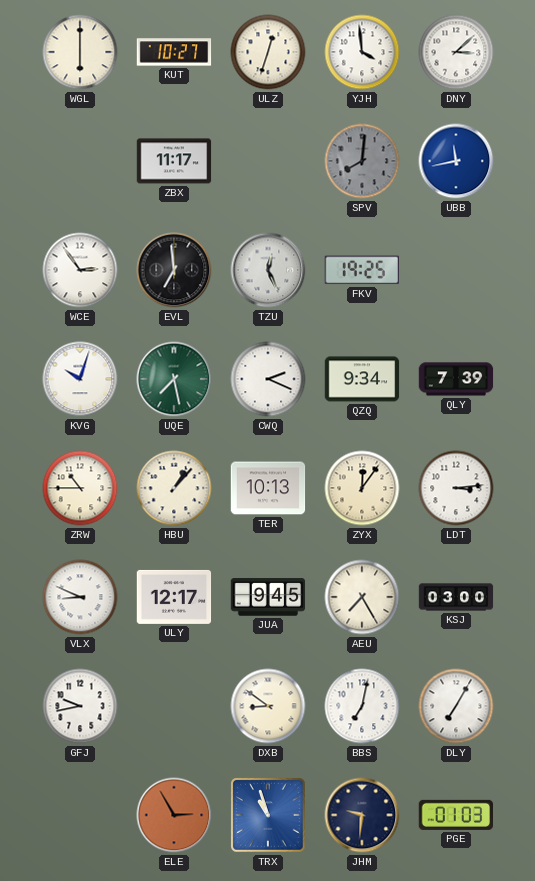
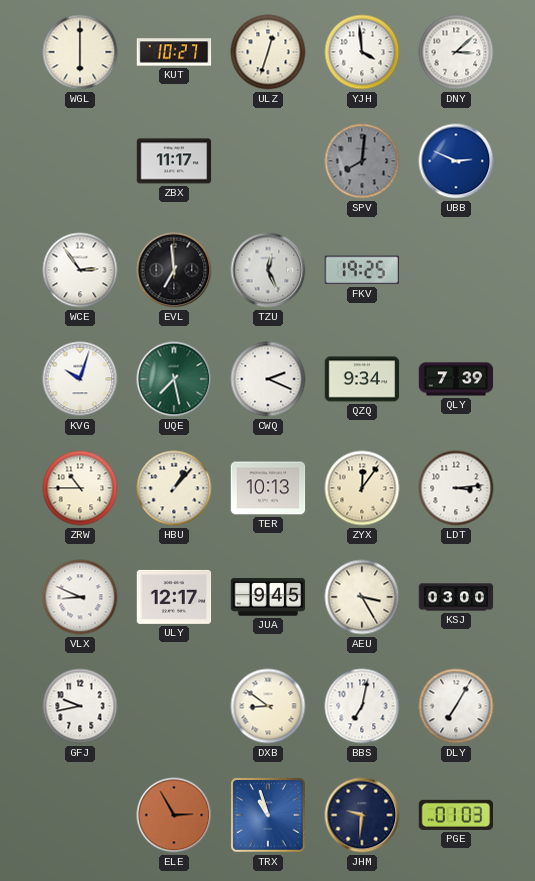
UBB: 11:43 -> 2:49 (456, 161)
AEU: 7:25 -> 3:25 (362, 597)
